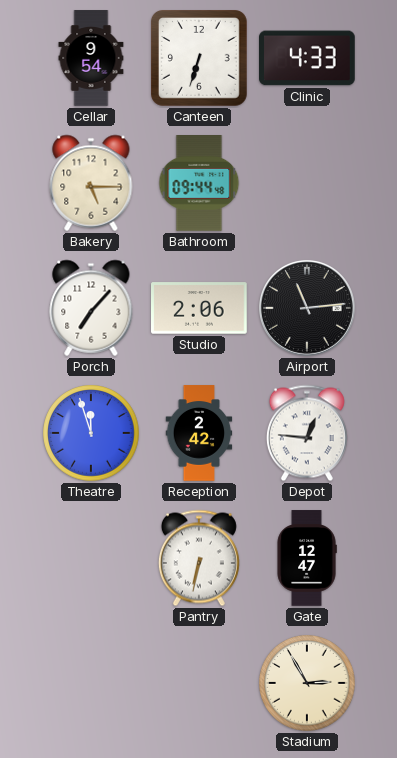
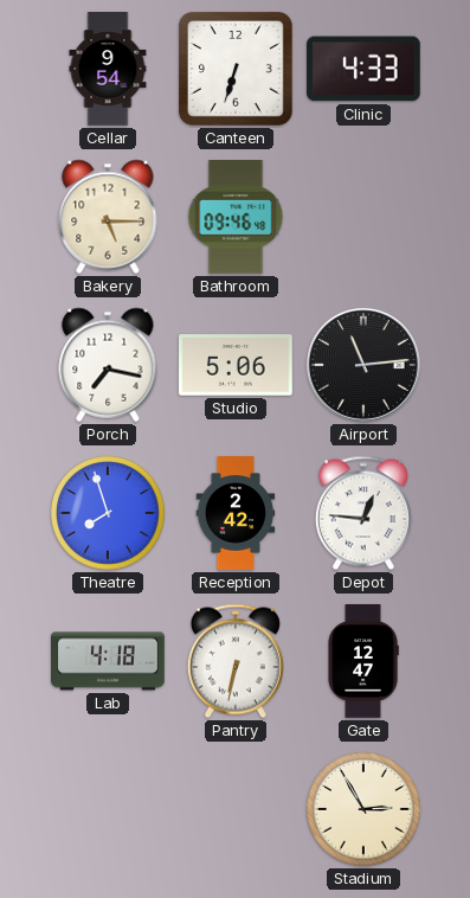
Bathroom: 09:44 -> 09:46 (236, 218)
Porch: 7:07 -> 7:17 (108, 365)
Studio: 2:06 -> 5:06 (237, 365)
Theatre: 11:57 -> 7:57 (108, 513)
Lab: none -> 4:18 (108, 661)
